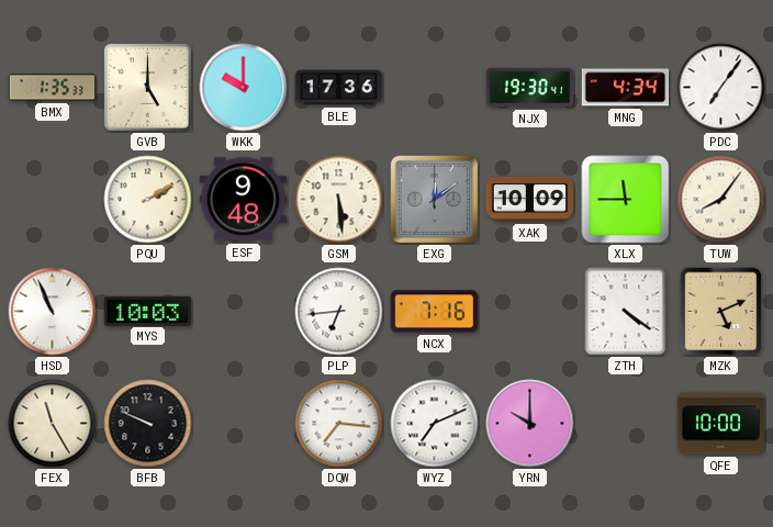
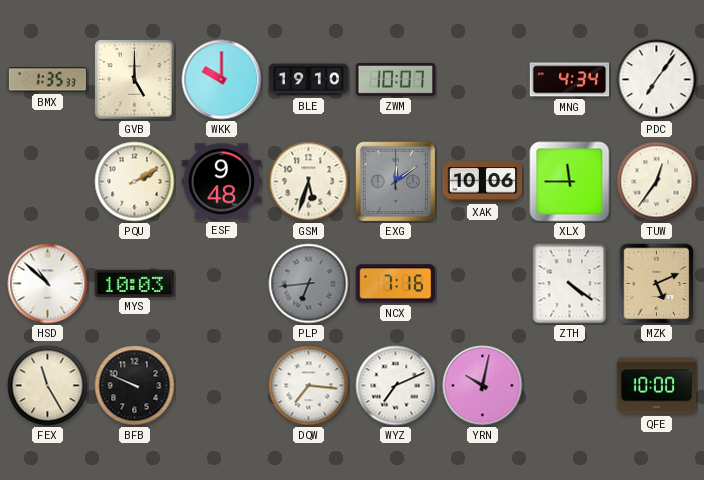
BLE: 17:36 -> 19:10 (309, 80)
ZWM: none -> 10:07 (396, 80)
NJX: 19:30 -> none (530, 88)
GSM: 5:29 -> 5:33 (309, 182)
XAK: 10:09 -> 10:06 (483, 182)
TUW: 8:06 -> 12:36 (657, 182)
HSD: 10:56 -> 10:52 (48, 284)
PLP dial: white -> grey (309, 284)
YRN: 10:00 -> 10:02 (483, 386)
